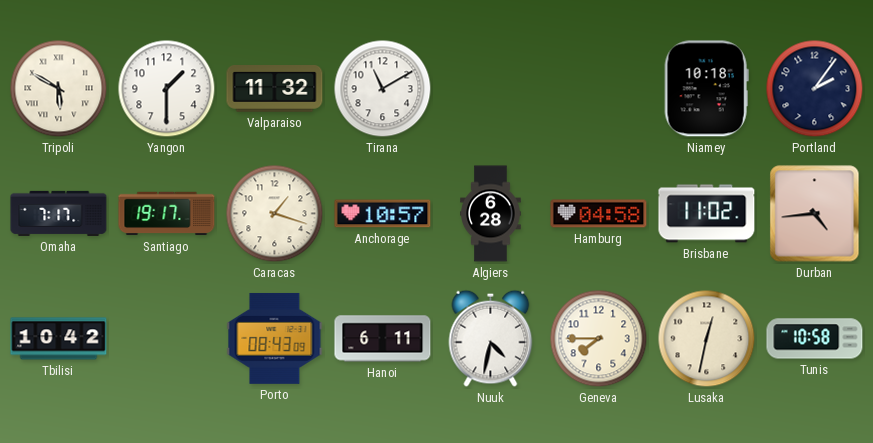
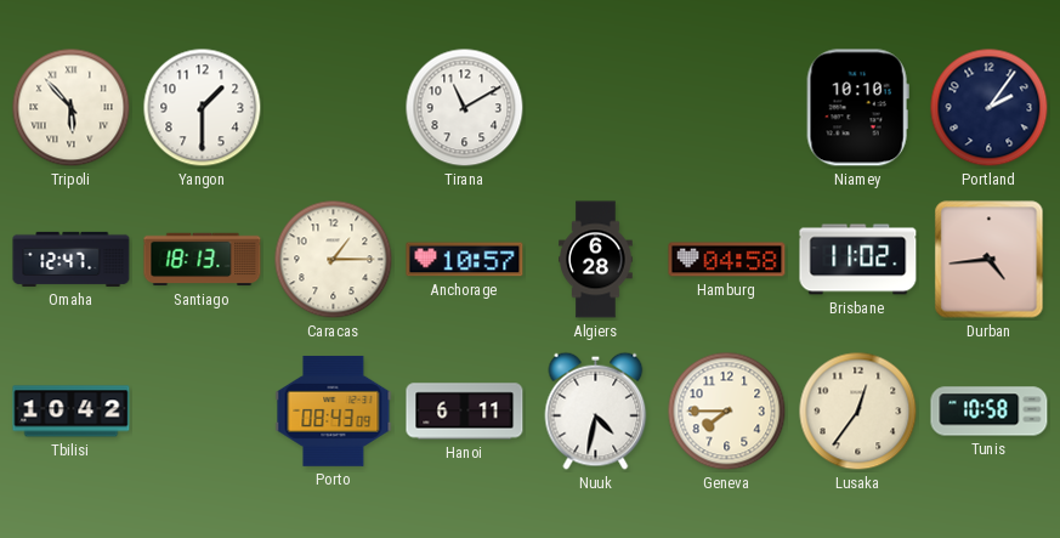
Tripoli: 5:50 -> 5:53 (72, 108)
Valparaiso: 11:32 -> none (275, 89)
Niamey: 10:18 -> 10:10 (857, 108)
Omaha: 7:17 -> 12:47 (72, 259)
Santiago: 19:17 -> 18:13 (203, 260)
Caracas: 1:18 -> 1:15 (334, 260)
Lusaka: 12:32 -> 12:36 (858, 412)
